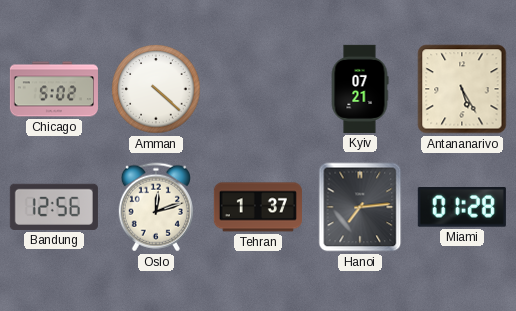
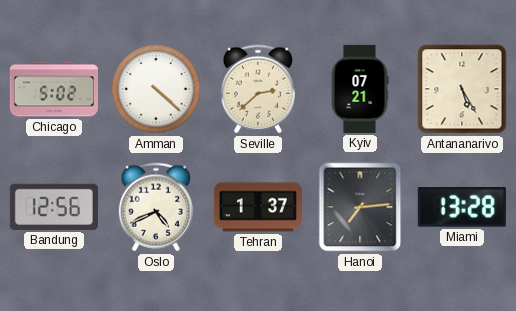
Seville: none -> 2:38 (258, 89)
Oslo: 12:12 -> 4:41 (156, 207)
Miami: 01:28 -> 13:28 (462, 208)
